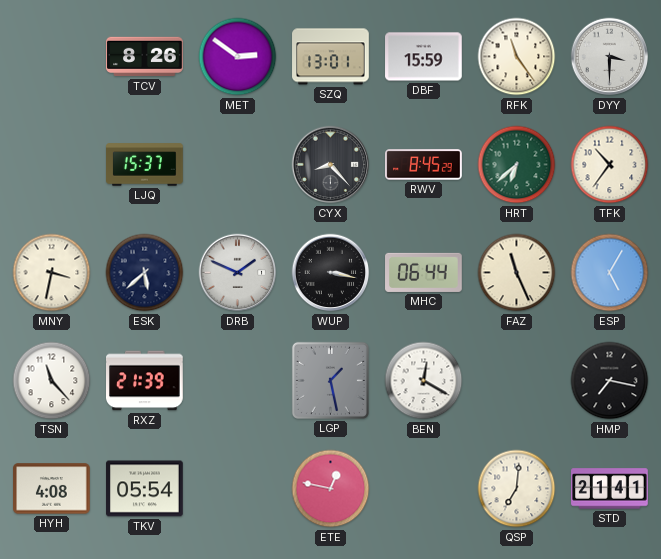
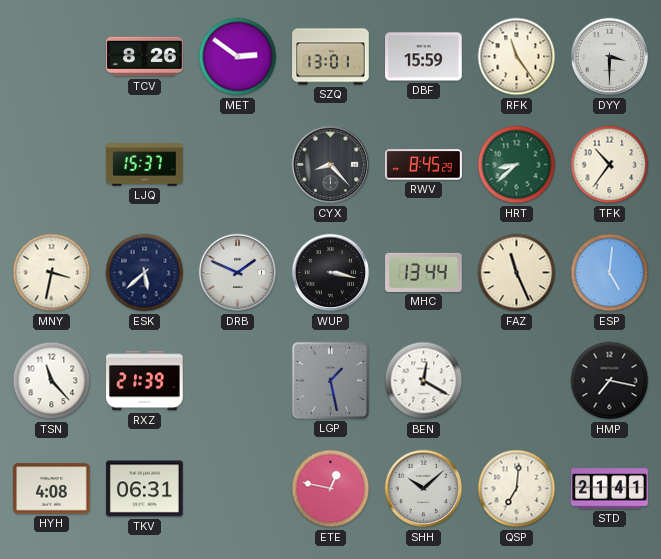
HRT: 6:38 -> 8:38 (517, 165)
MHC: 06:44 -> 13:44 (424, 272)
ESP: 5:05 -> 5:01 (610, 273)
TKV: 05:54 -> 06:31 (145, 489)
SHH: none -> 10:08 (424, 489)
